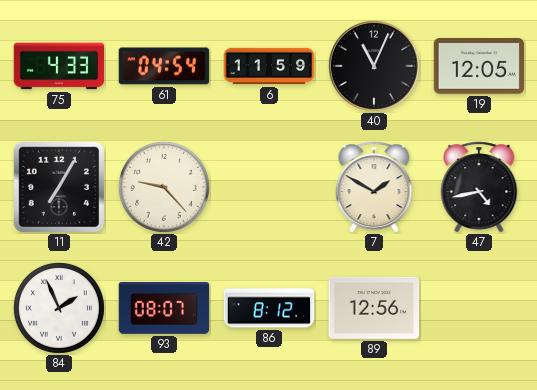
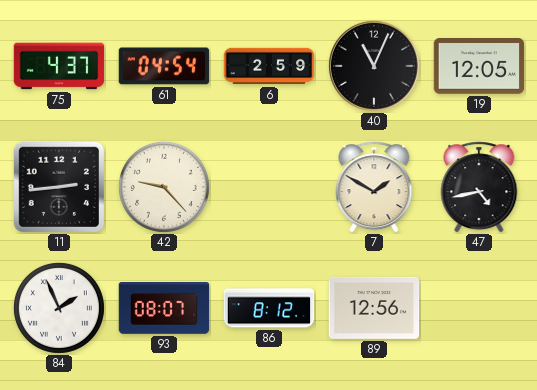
75: 4:33 -> 4:37 (59, 66)
6: 11:59 -> 2:59 (269, 66)
11: 7:05 -> 2:44 (58, 186)
